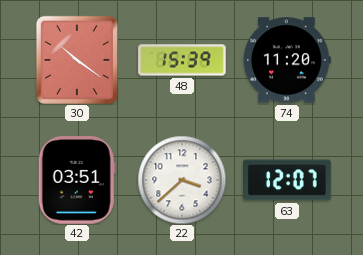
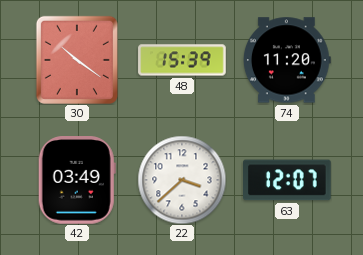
42: 03:51 -> 03:49 (77, 181)
